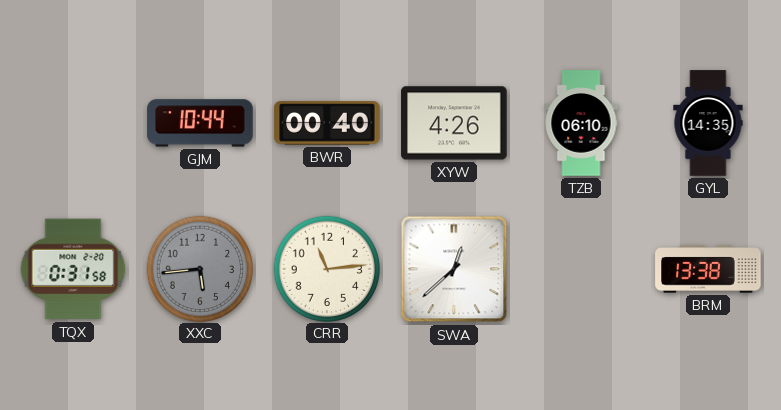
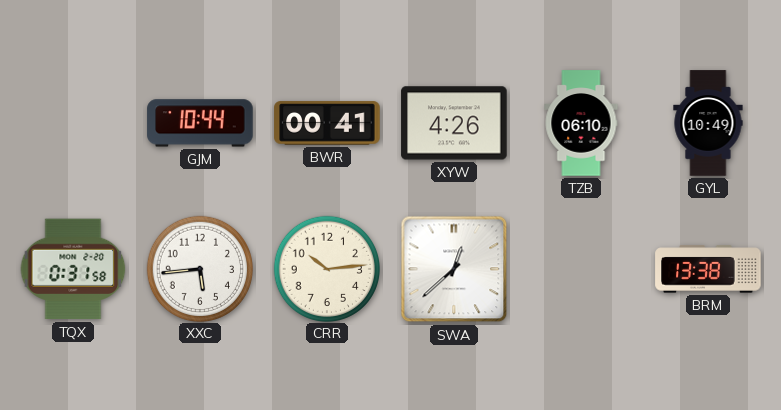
BWR: 00:40 -> 00:41 (327, 123)
GYL: 14:35 -> 10:49 (708, 123)
XXC dial: grey -> white (199, 268)
CRR: 11:14 -> 10:14 (326, 268)
